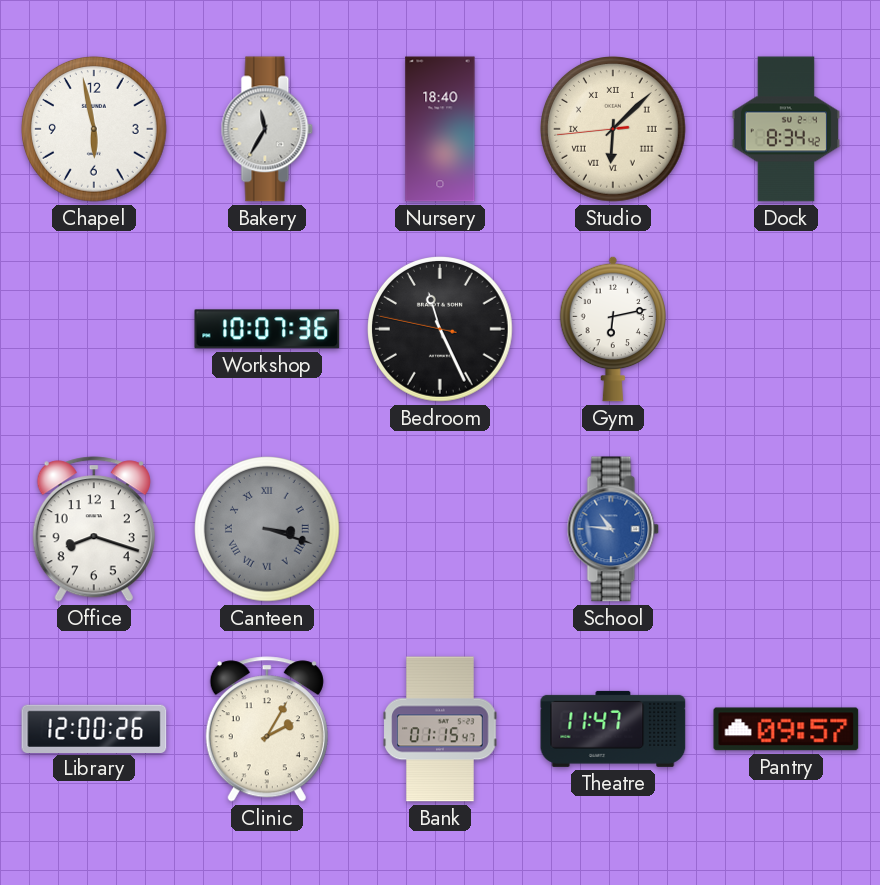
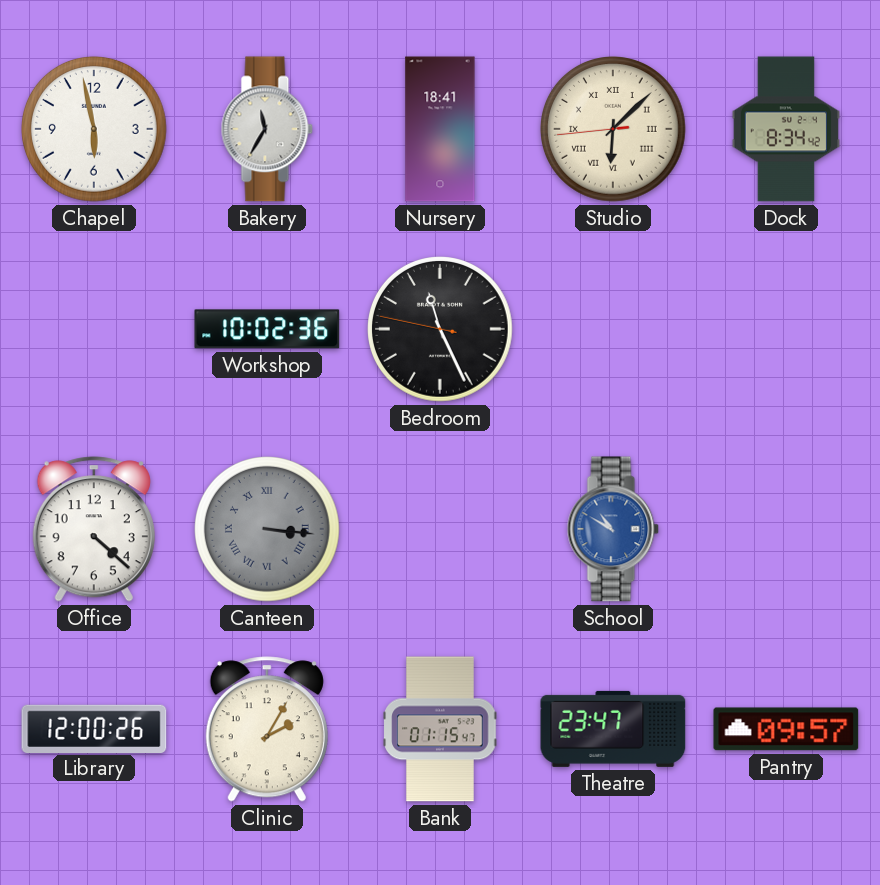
Nursery: 18:40 -> 18:41 (440, 129)
Workshop: 10:07 -> 10:02 (267, 329)
Gym: 6:13 -> none (612, 329)
Office: 8:18 -> 4:22 (94, 529)
Canteen: 3:18 -> 3:16 (268, 530)
School: 10:46 -> 10:50 (613, 529)
Theatre: 11:47 -> 23:47 (613, 729)
